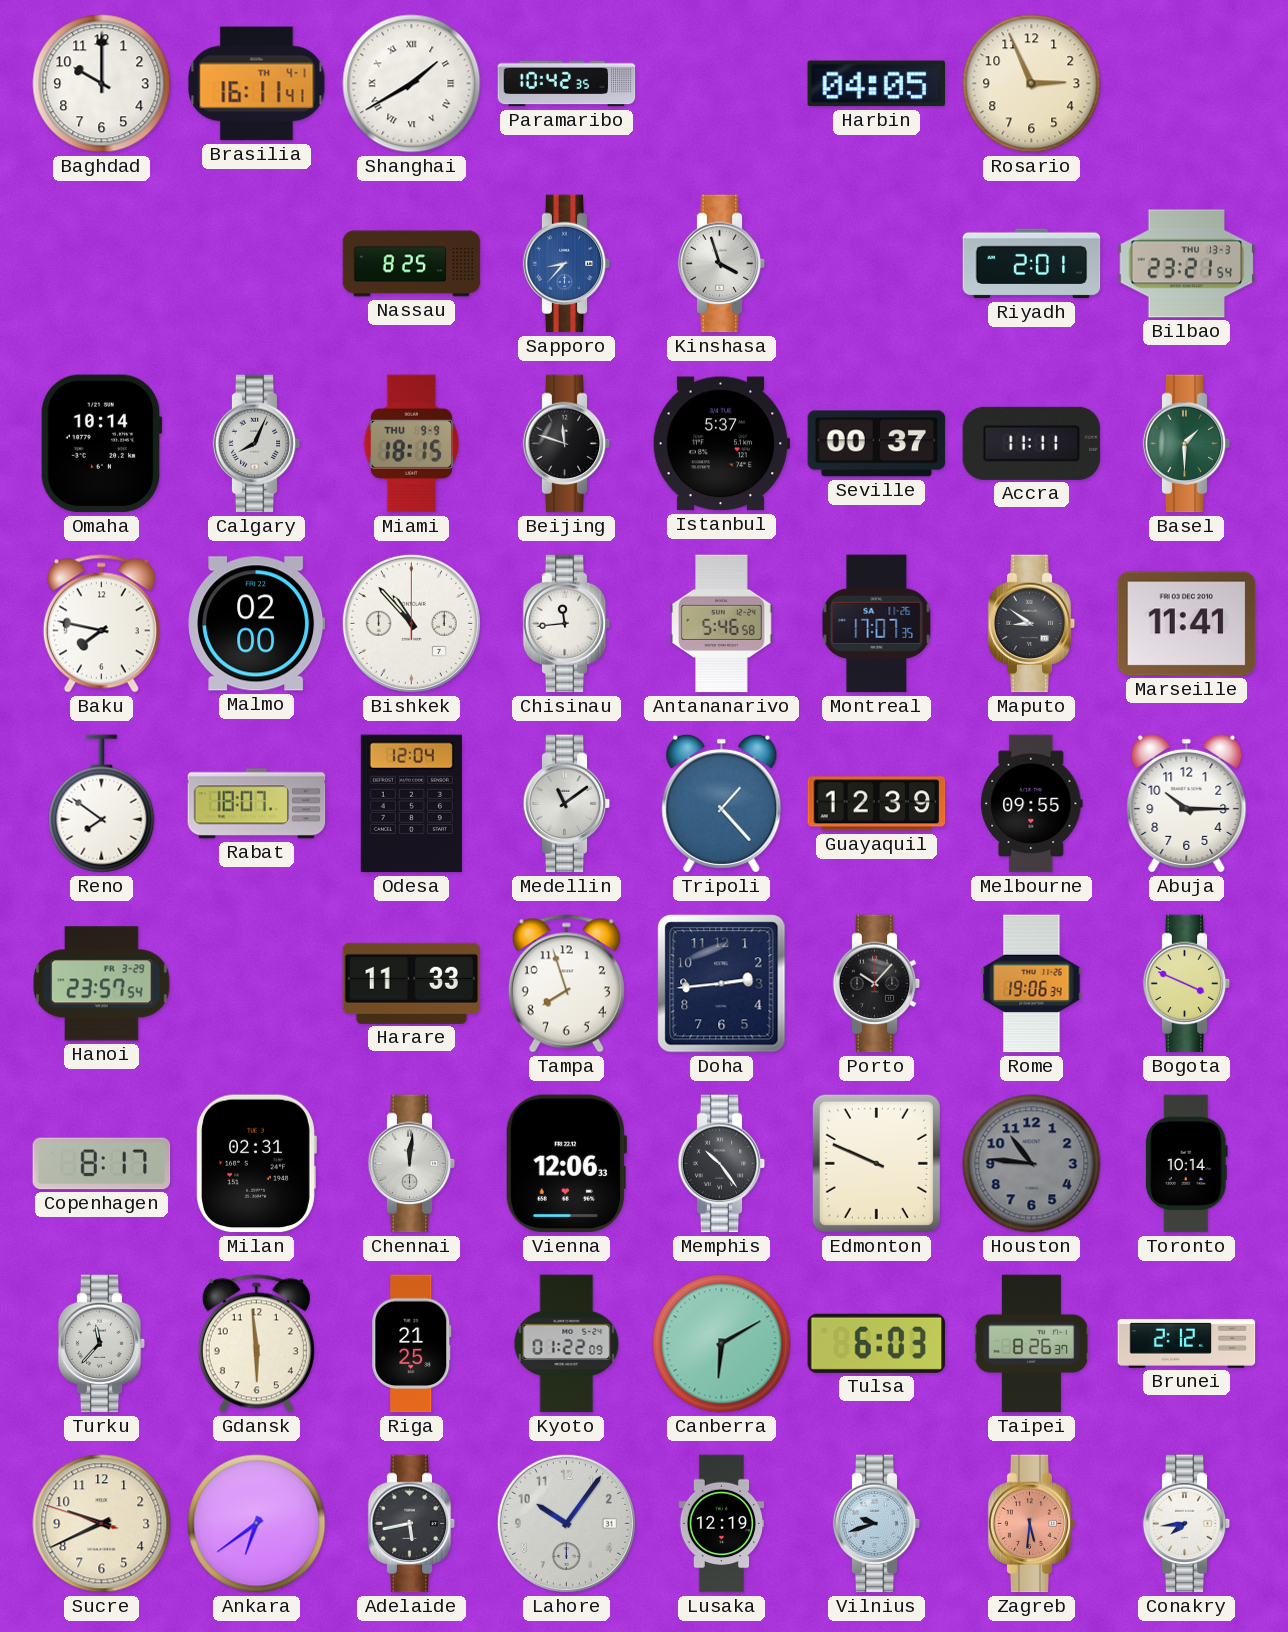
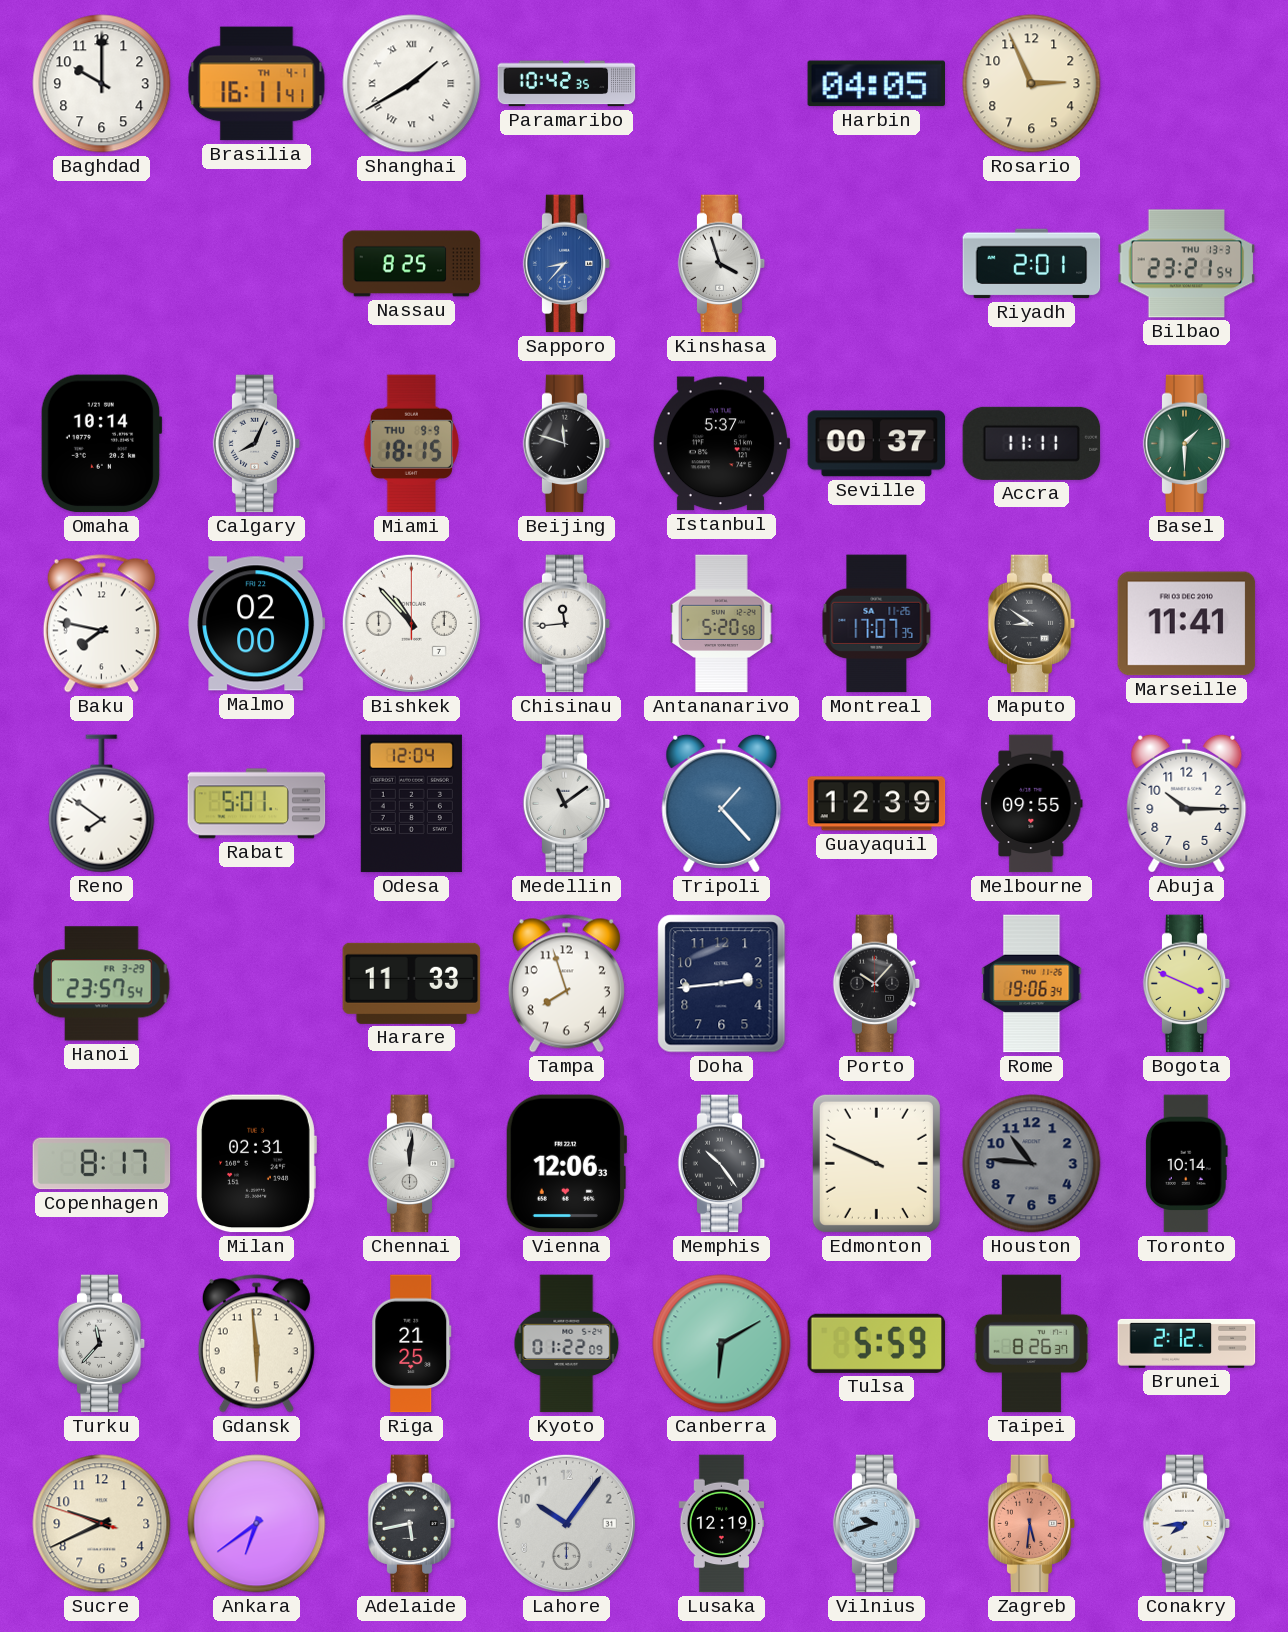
Antananarivo: 5:46 -> 5:20 (722, 624)
Rabat: 18:07 -> 5:01 (257, 804)
Tulsa: 6:03 -> 5:59 (877, 1343)
